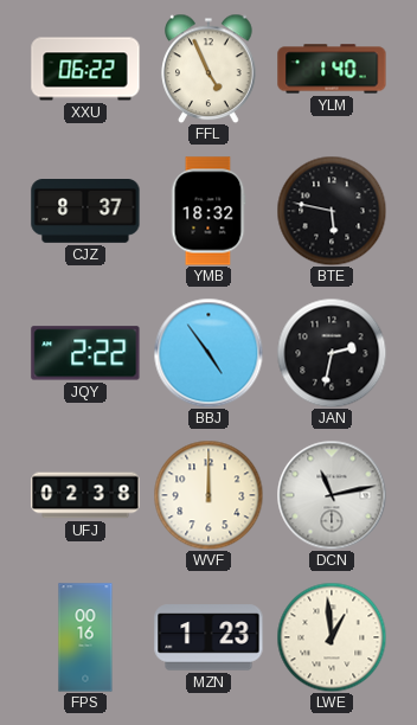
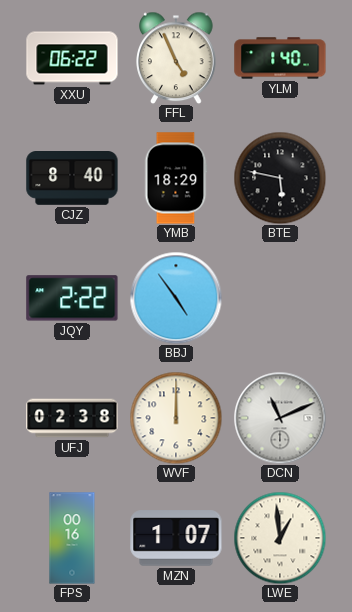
CJZ: 8:37 -> 8:40 (72, 179)
YMB: 18:32 -> 18:29 (176, 178)
JAN: 2:32 -> none (332, 353)
DCN: 11:13 -> 11:11 (280, 418)
MZN: 1:23 -> 1:07 (176, 538)
